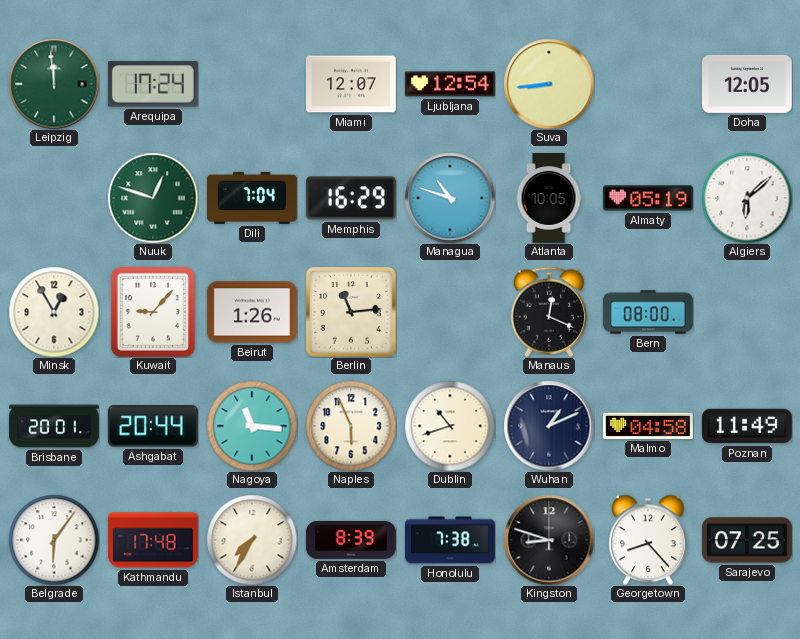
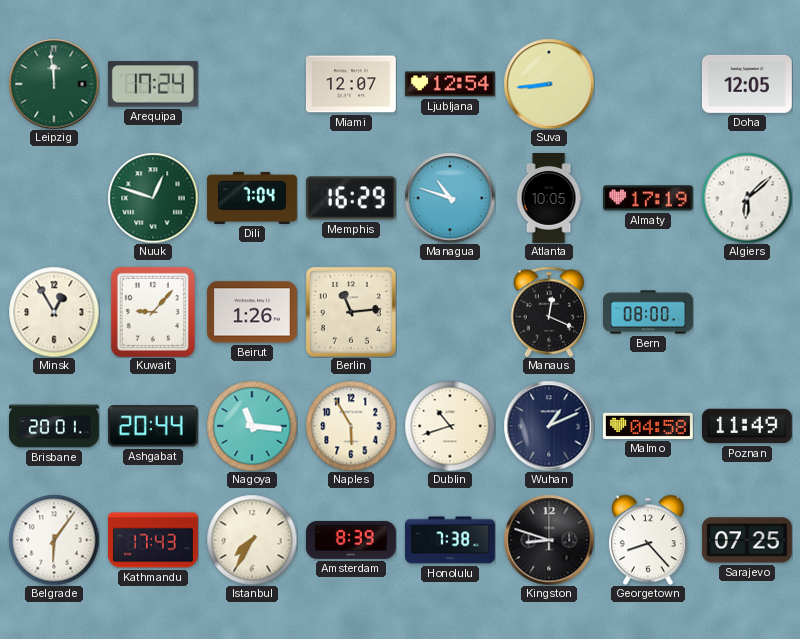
Almaty: 05:19 -> 17:19 (649, 198)
Naples: 5:56 -> 5:55 (351, 426)
Kathmandu: 17:48 -> 17:43 (154, 540)
